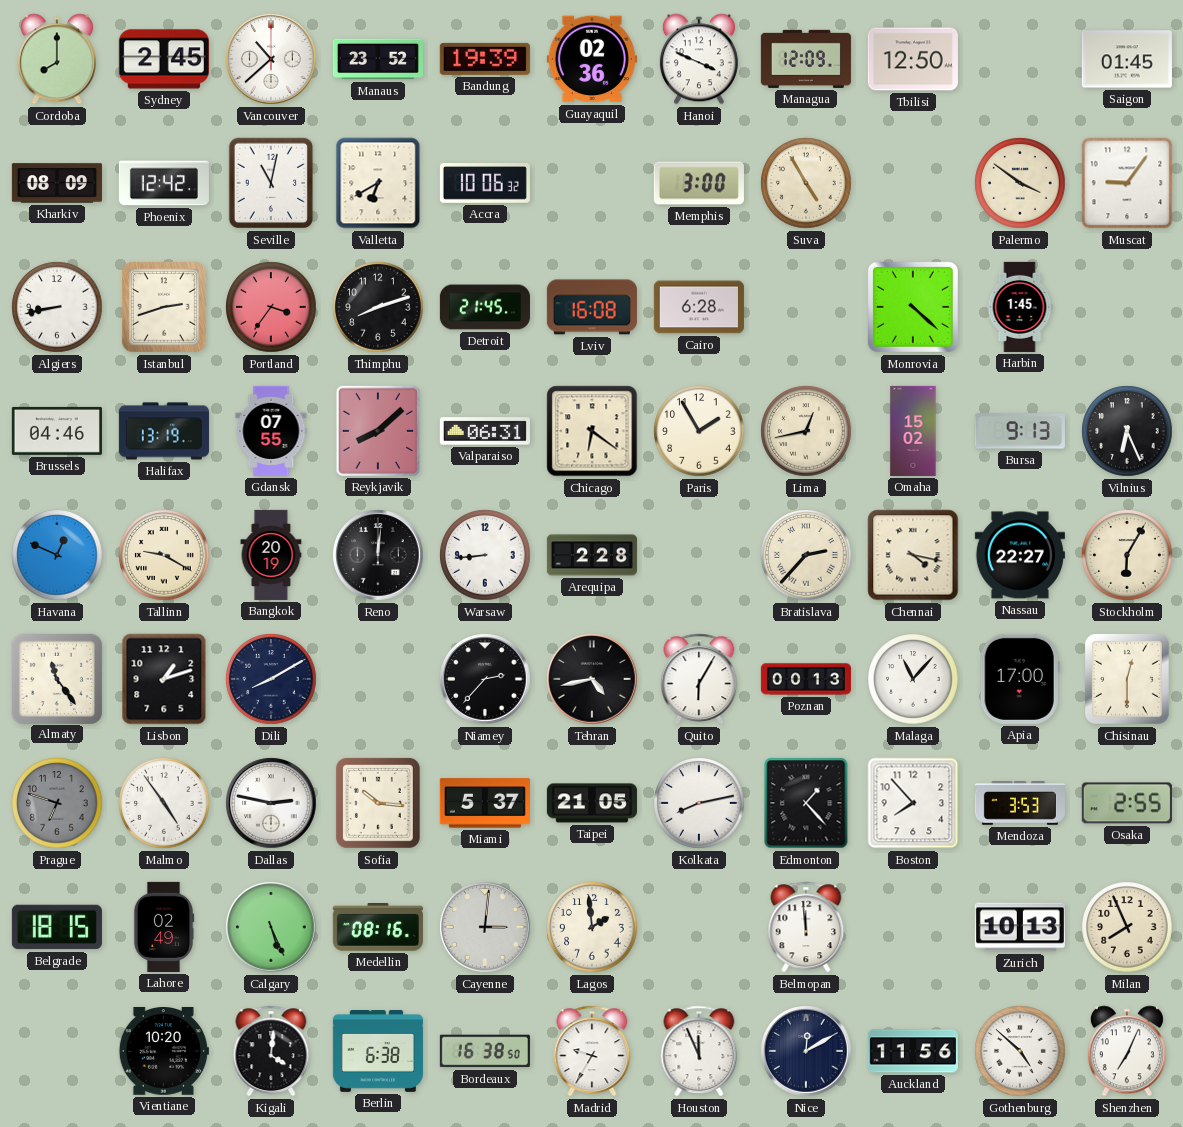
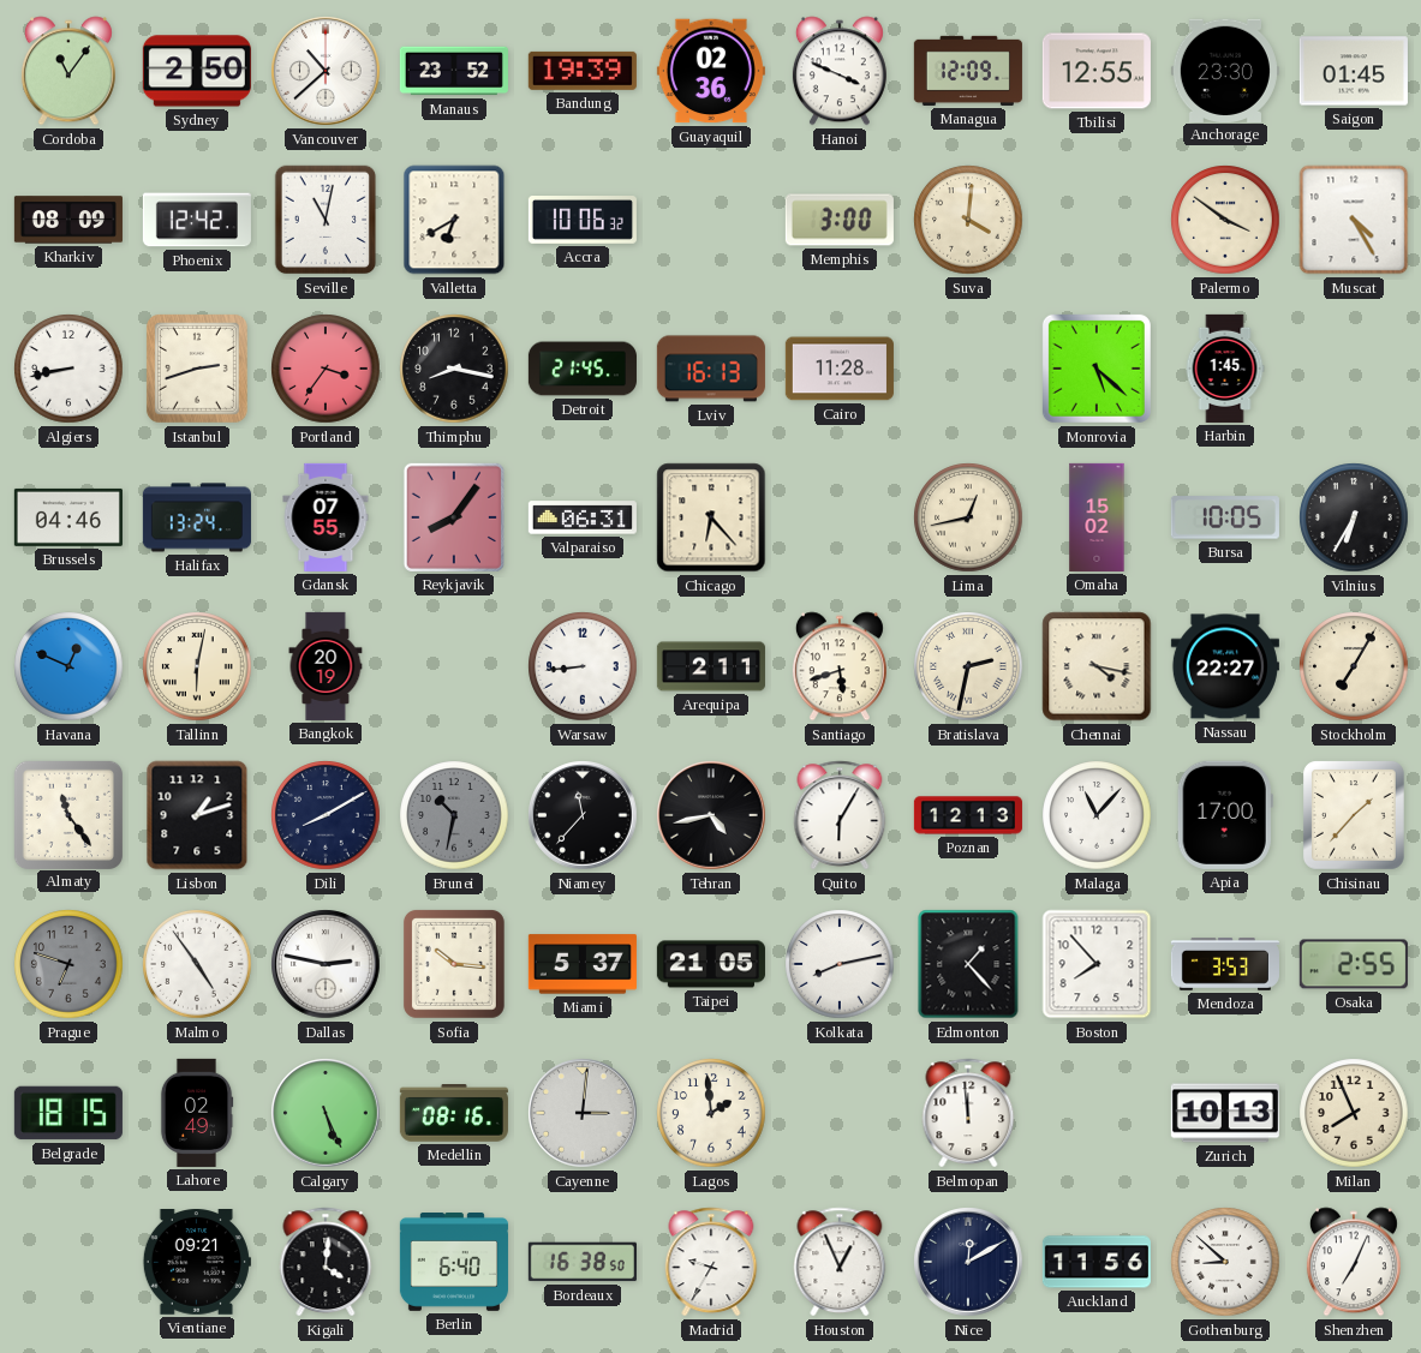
Cordoba: 8:00 -> 11:06 (68, 71)
Sydney: 2:45 -> 2:50 (197, 71)
Tbilisi: 12:50 -> 12:55 (1097, 71)
Anchorage: none -> 23:30 (1225, 70)
Suva: 4:55 -> 4:01 (968, 220)
Muscat: 9:06 -> 4:25 (1354, 220)
Thimphu: 8:12 -> 8:17 (454, 369)
Lviv: 16:08 -> 16:13 (711, 369)
Cairo: 6:28 -> 11:28 (840, 369)
Monrovia: 4:22 -> 5:22 (1097, 369)
Halifax: 13:19 -> 13:24 (197, 517)
Reykjavik: 8:08 -> 8:06 (454, 517)
Chicago: 6:21 -> 6:23 (711, 517)
Paris: 1:55 -> none (699, 431)
Bursa: 9:13 -> 10:05 (1225, 517)
Vilnius: 6:26 -> 6:35 (1354, 517)
Tallinn: 9:20 -> 6:02 (197, 666)
Reno: 12:01 -> none (378, 555)
Arequipa: 2:28 -> 2:11 (711, 666)
Santiago: none -> 5:42 (840, 666)
Bratislava: 2:37 -> 2:32 (968, 666)
Stockholm: 6:05 -> 7:05 (1354, 666)
Brunei: none -> 10:32 (454, 815)
Niamey: 2:37 -> 11:37 (583, 815)
Poznan: 00:13 -> 12:13 (968, 815)
Chisinau: 12:30 -> 1:37 (1354, 815)
Vientiane: 10:20 -> 09:21 (197, 1263)
Berlin: 6:38 -> 6:40 (454, 1263)
Houston: 11:56 -> 12:56 (840, 1262)
Gothenburg: 4:52 -> 8:52 (1225, 1262)
